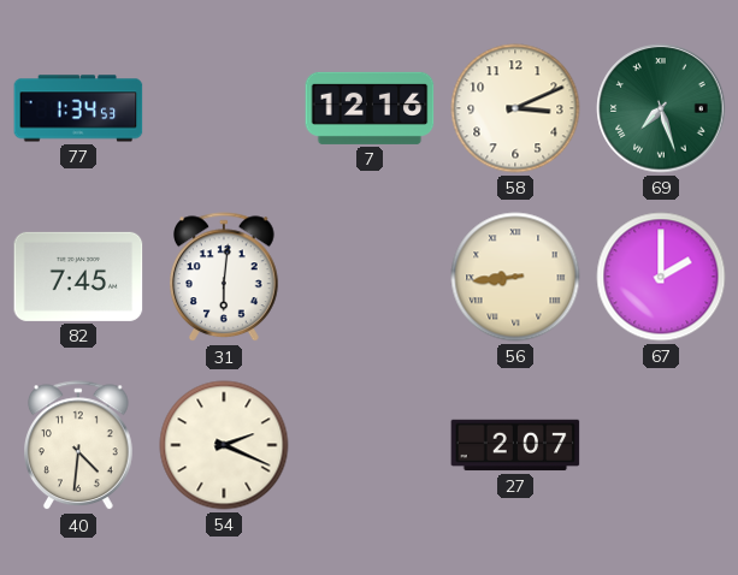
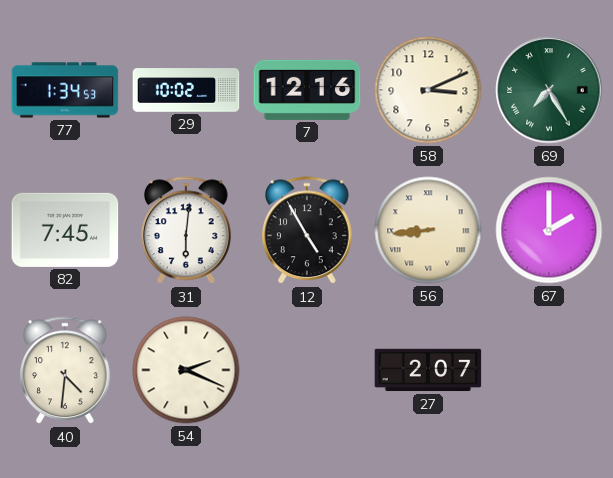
29: none -> 10:02 (186, 90)
69: 7:27 -> 7:25 (549, 90)
12: none -> 4:55 (308, 231)
